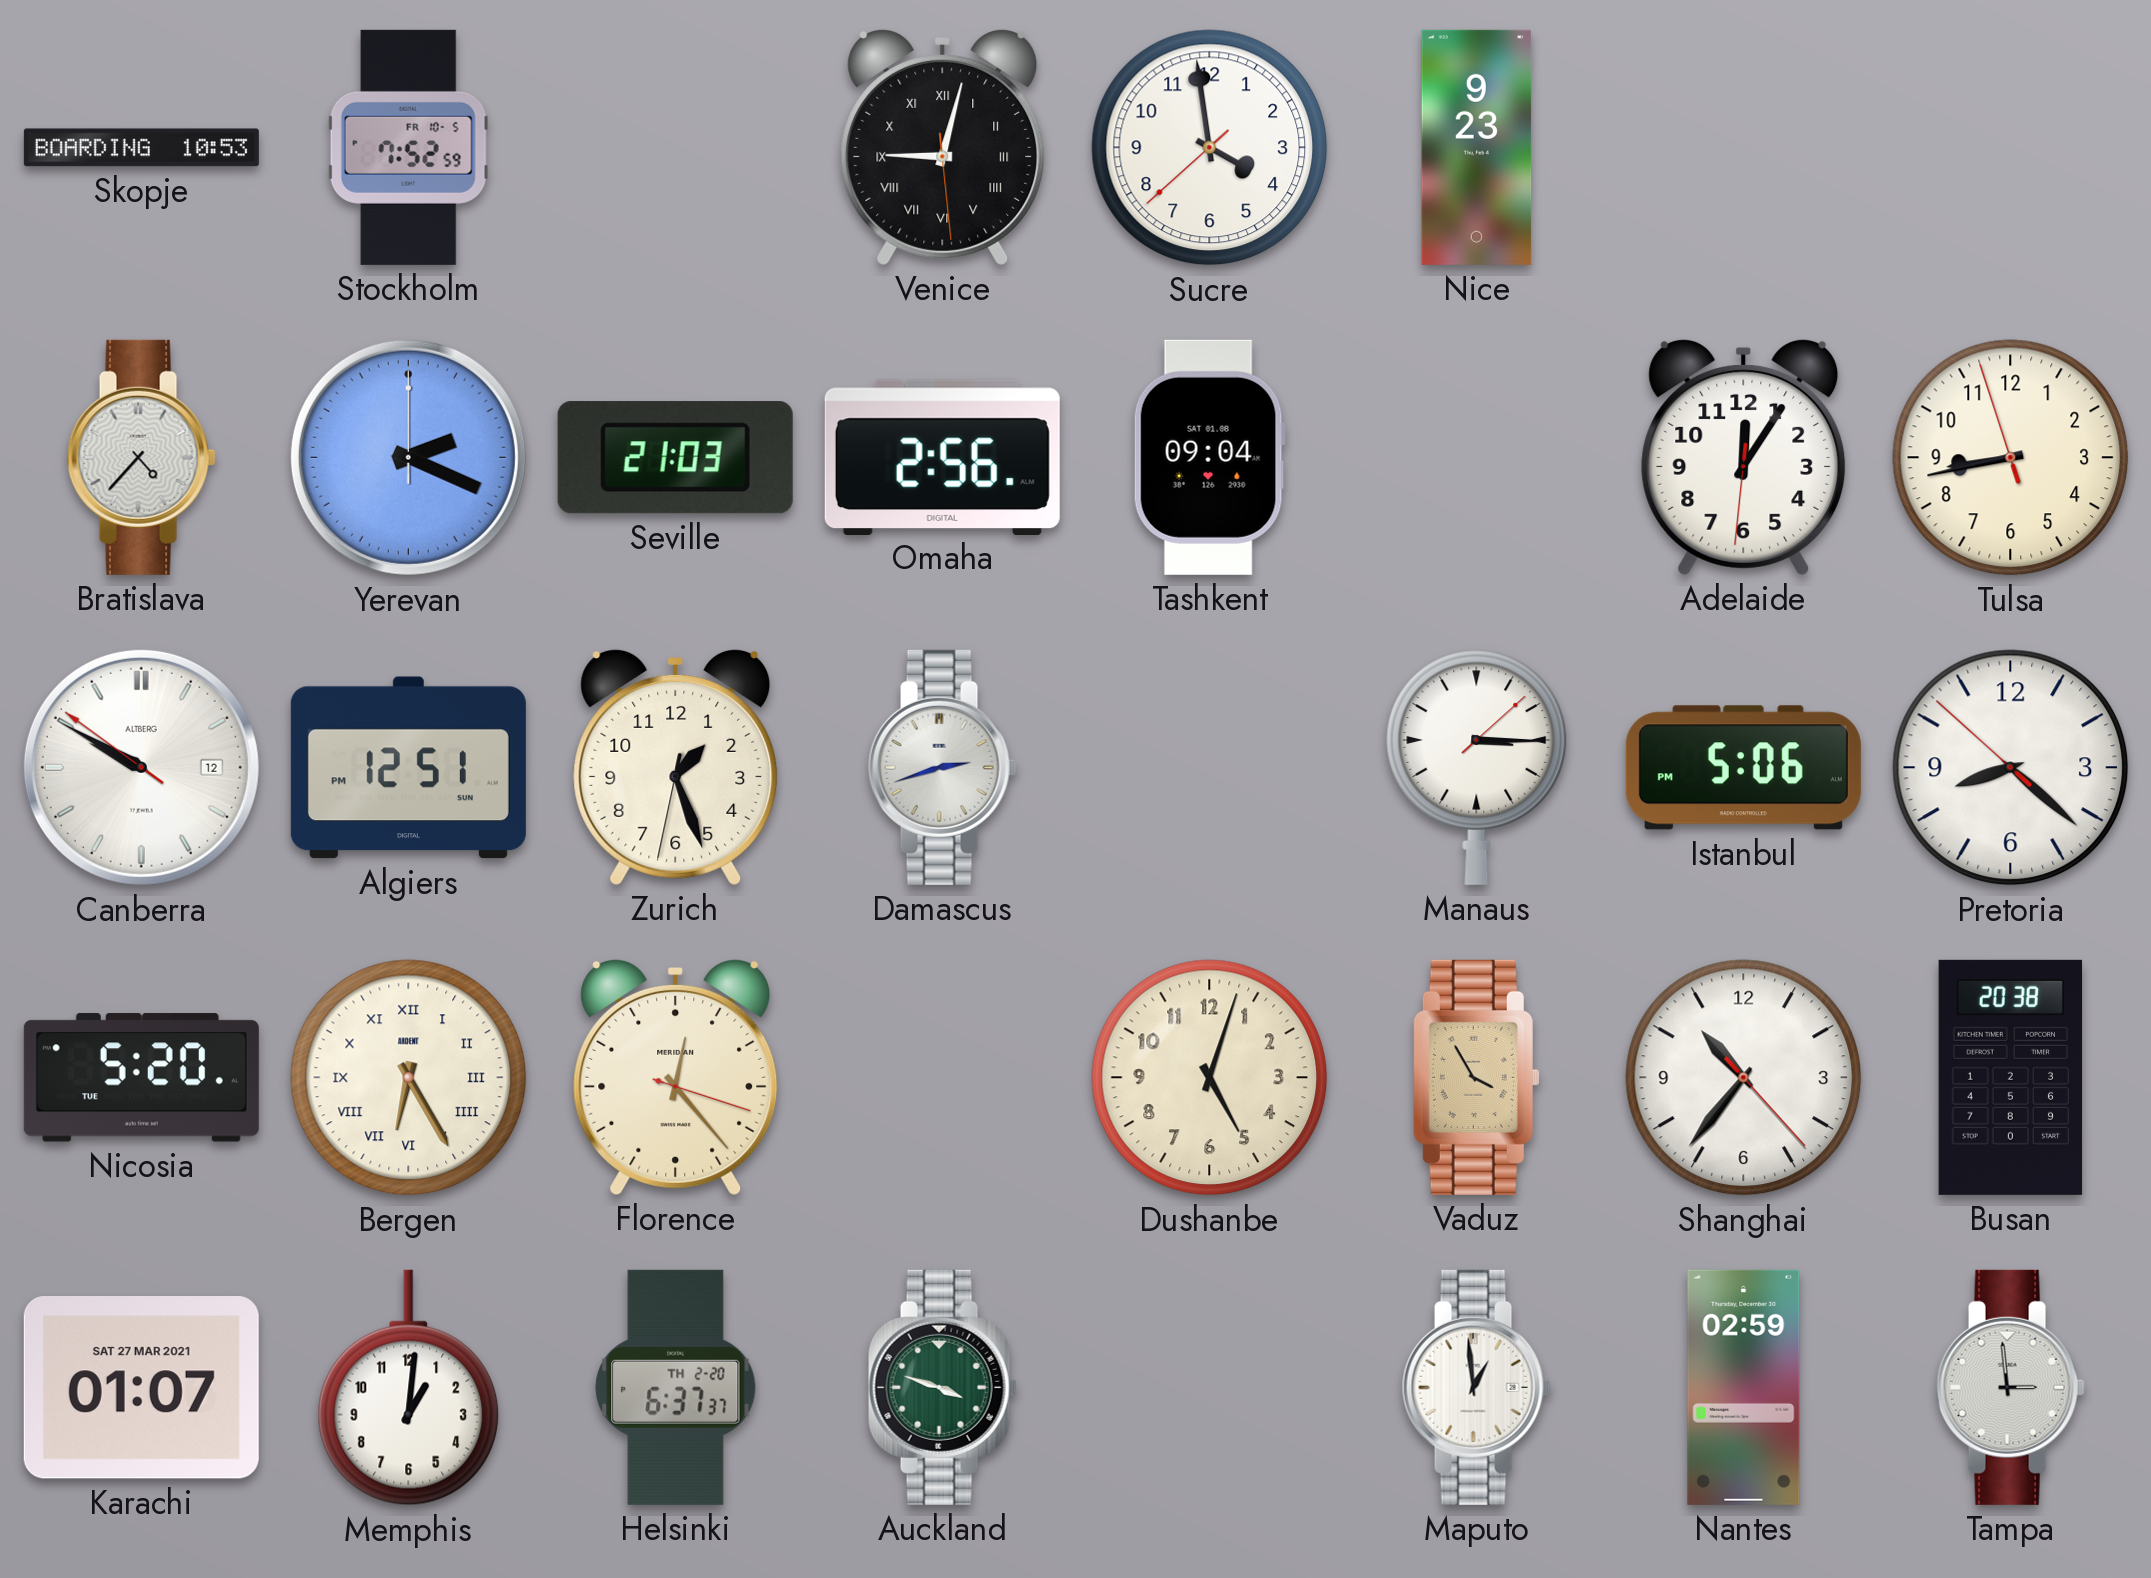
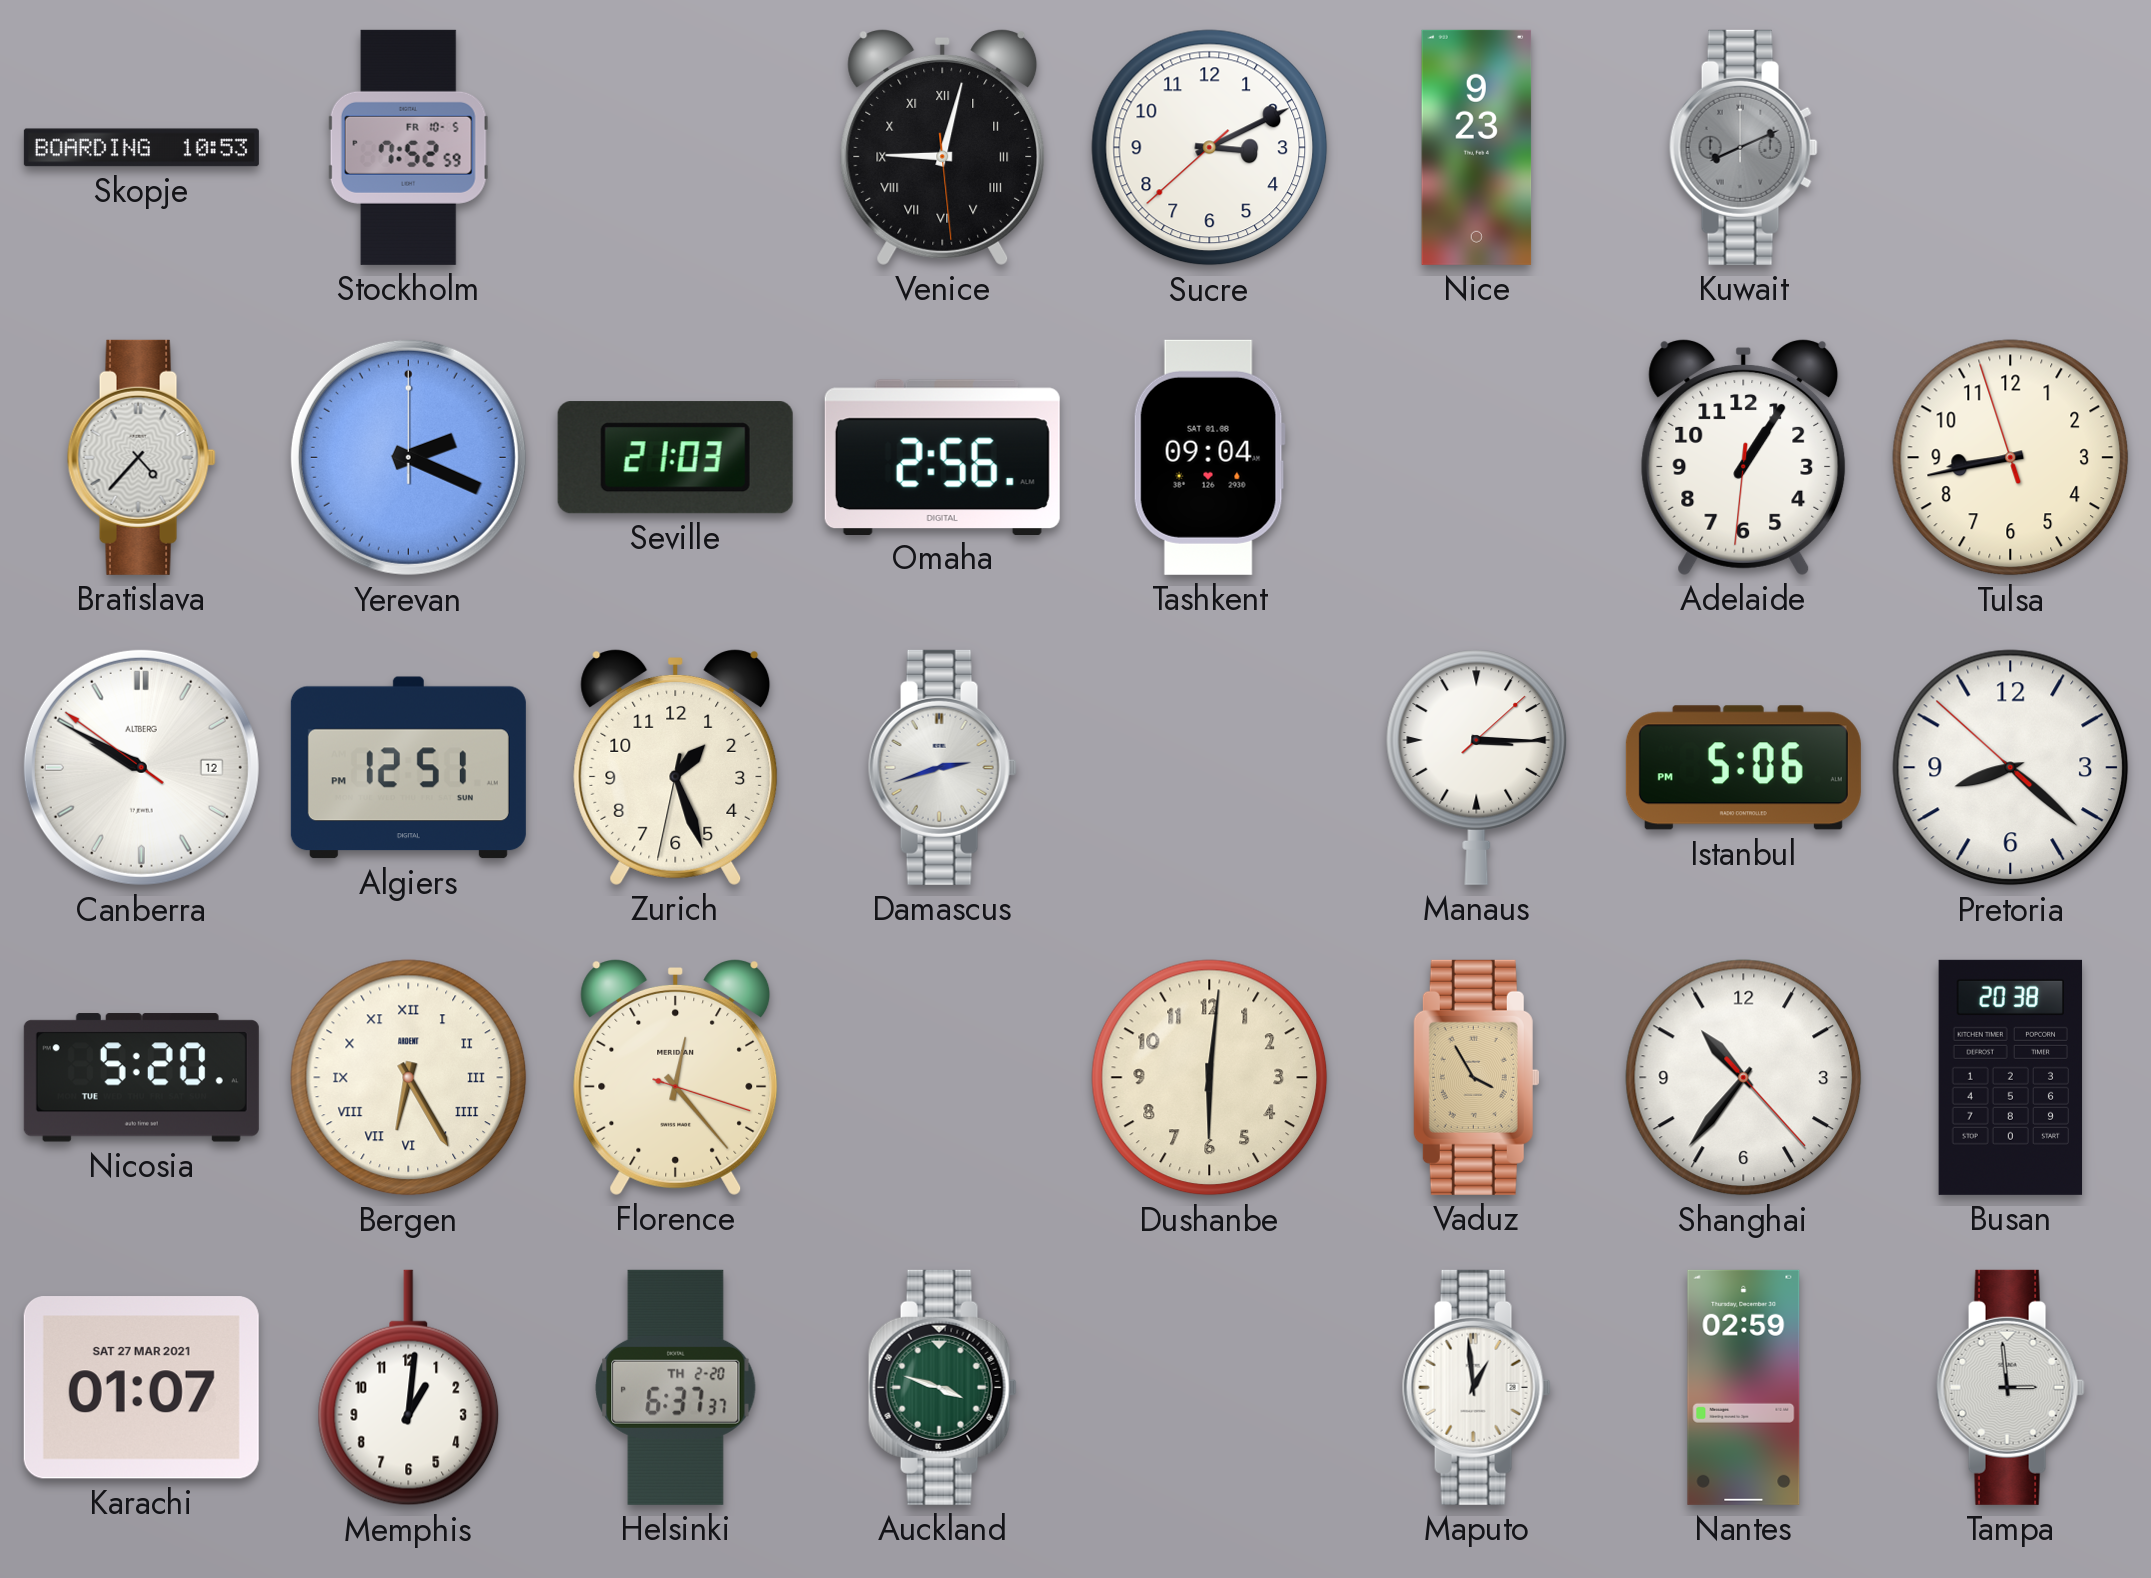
Sucre: 3:58 -> 3:10 (1210, 148)
Kuwait: none -> 8:11 (1743, 147)
Adelaide: 12:05 -> 1:05 (1744, 457)
Dushanbe: 5:03 -> 6:01 (1210, 1078)
